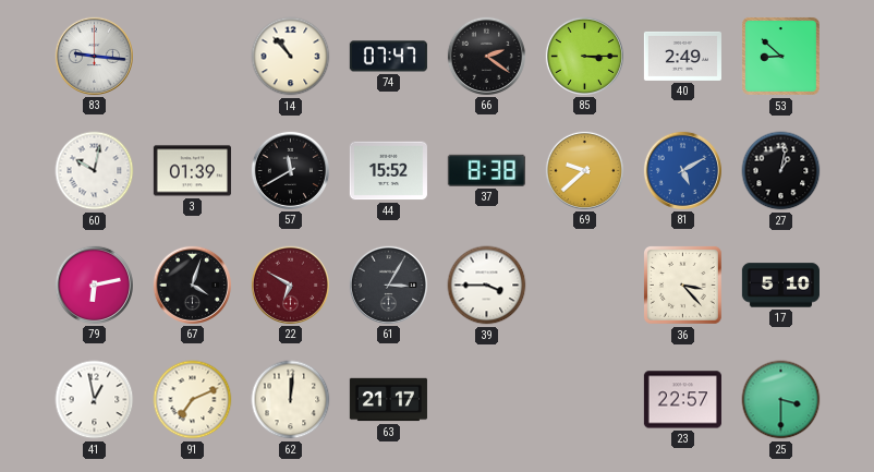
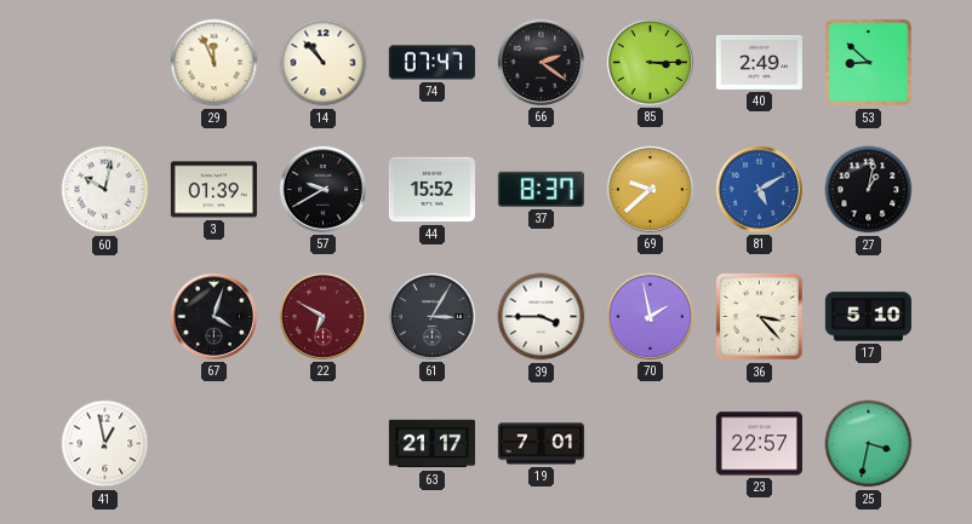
83: 9:16 -> none (94, 56)
29: none -> 11:56 (215, 63)
57: 11:40 -> 9:40 (322, 189)
37: 8:38 -> 8:37 (541, 189)
79: 6:13 -> none (94, 285)
70: none -> 1:58 (650, 316)
91: 7:11 -> none (193, 400)
62: 12:01 -> none (291, 400)
19: none -> 7:01 (541, 444)
25: 3:30 -> 3:32 (869, 444)
